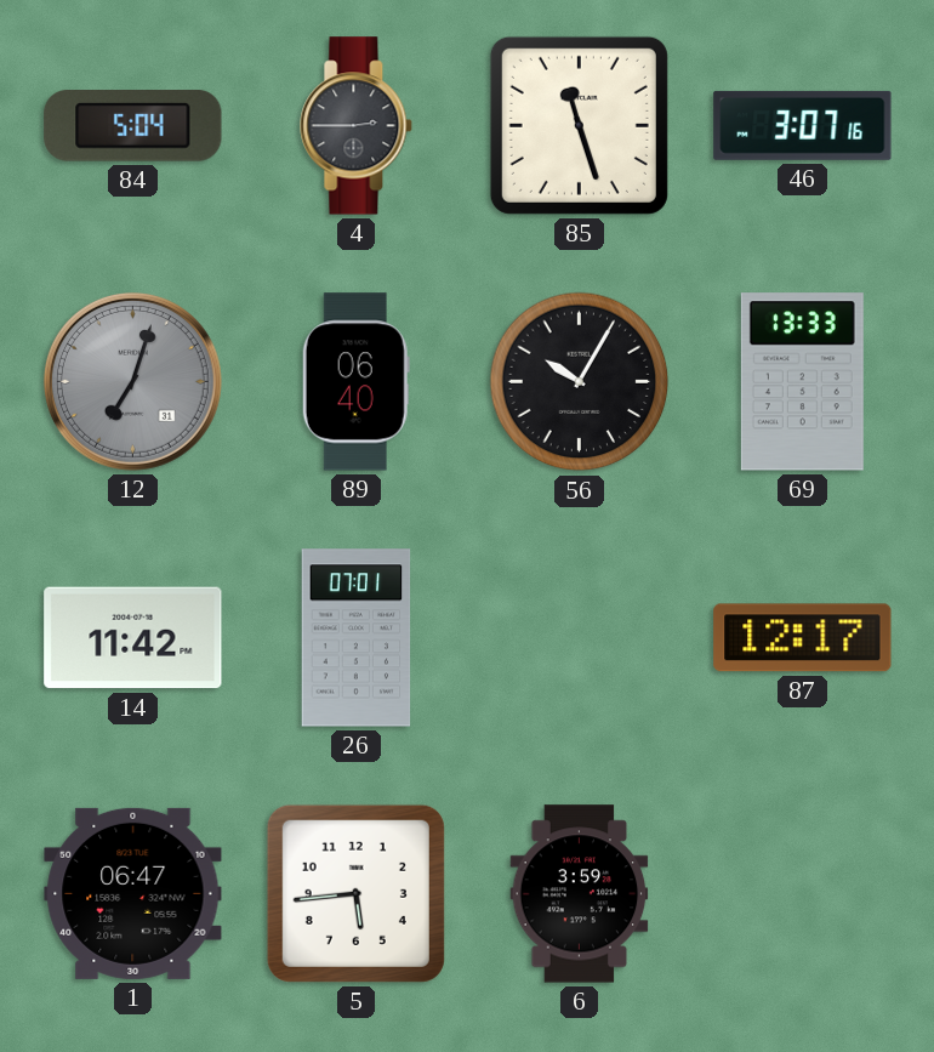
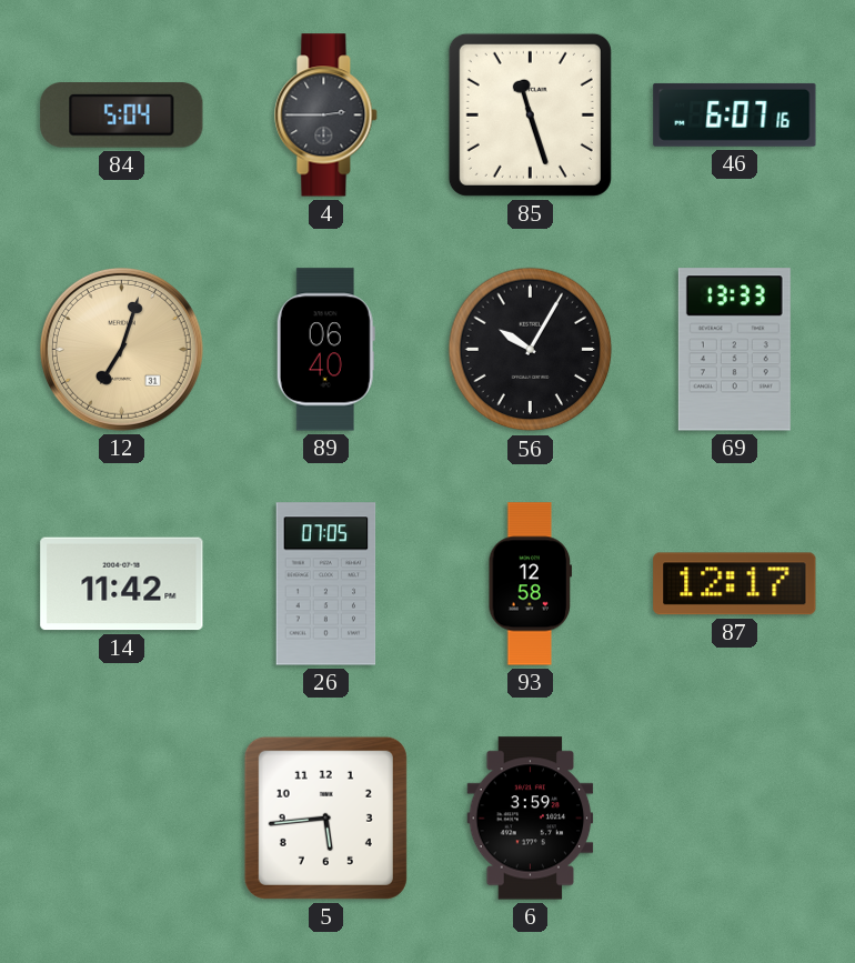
46: 3:07 -> 6:07 (735, 114)
12 dial: grey -> champagne (121, 349)
26: 07:01 -> 07:05 (326, 584)
93: none -> 12:58 (531, 584)
1: 06:47 -> none (133, 893)
